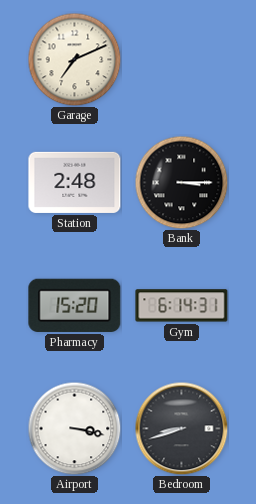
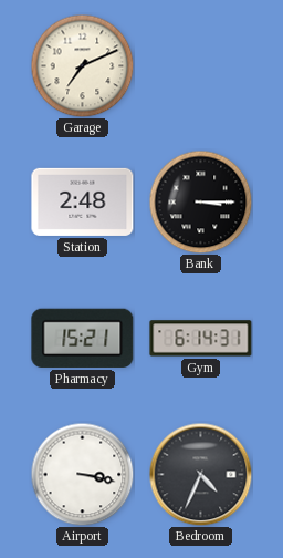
Pharmacy: 15:20 -> 15:21 (83, 338)
Bedroom: 8:42 -> 4:34 (200, 474)
